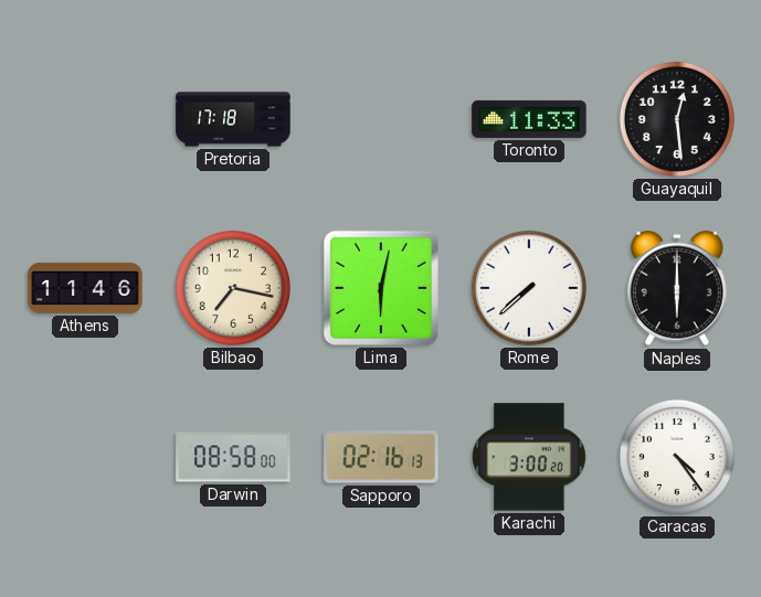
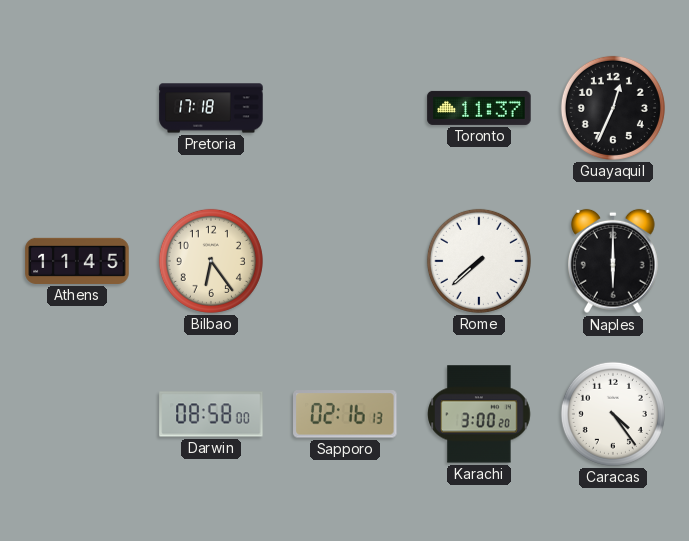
Toronto: 11:33 -> 11:37 (479, 108)
Guayaquil: 12:29 -> 12:34 (613, 108)
Athens: 11:46 -> 11:45 (77, 261)
Bilbao: 7:17 -> 6:24 (211, 261)
Lima: 6:02 -> none (381, 288)
